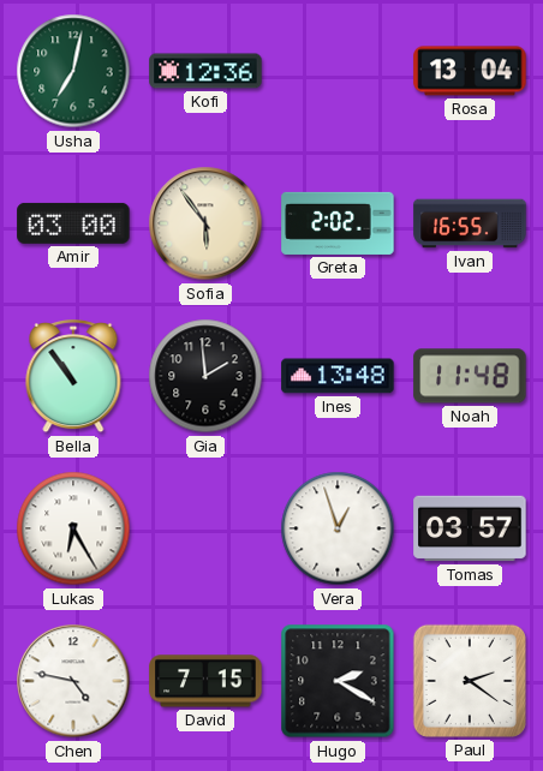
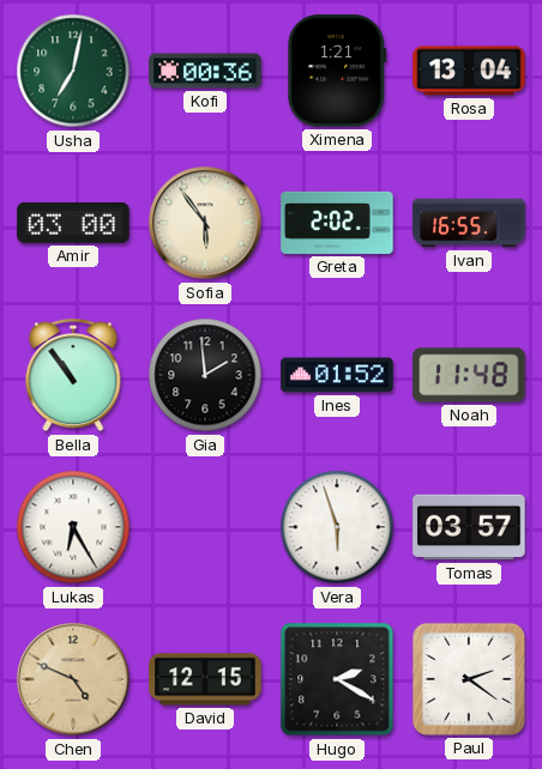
Kofi: 12:36 -> 00:36 (205, 71)
Ximena: none -> 1:21 (337, 71)
Ines: 13:48 -> 01:52 (337, 375)
Vera: 12:57 -> 5:57 (337, 527)
Chen: 4:47 -> 4:49 (73, 679)
Chen dial: white -> champagne (73, 679)
David: 7:15 -> 12:15 (205, 679)
